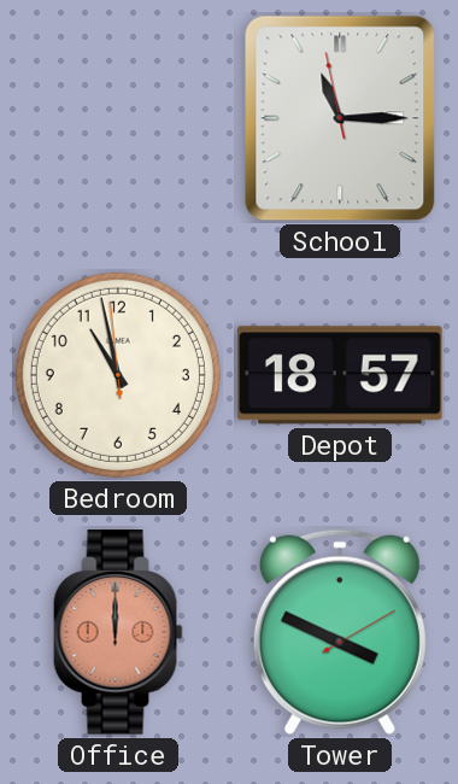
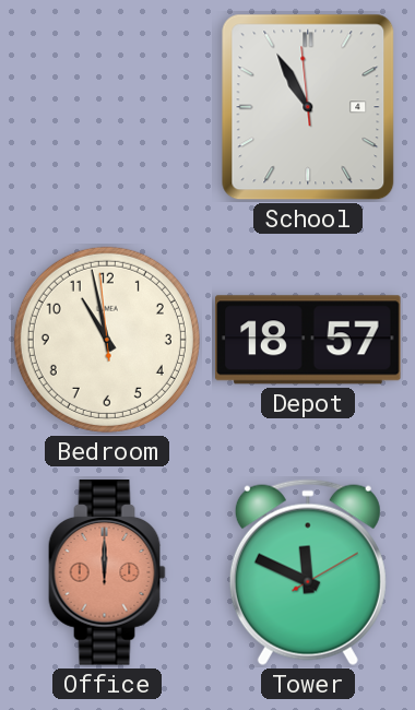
School: 11:14 -> 10:54 (308, 107)
Tower: 3:49 -> 11:49 (308, 572)
